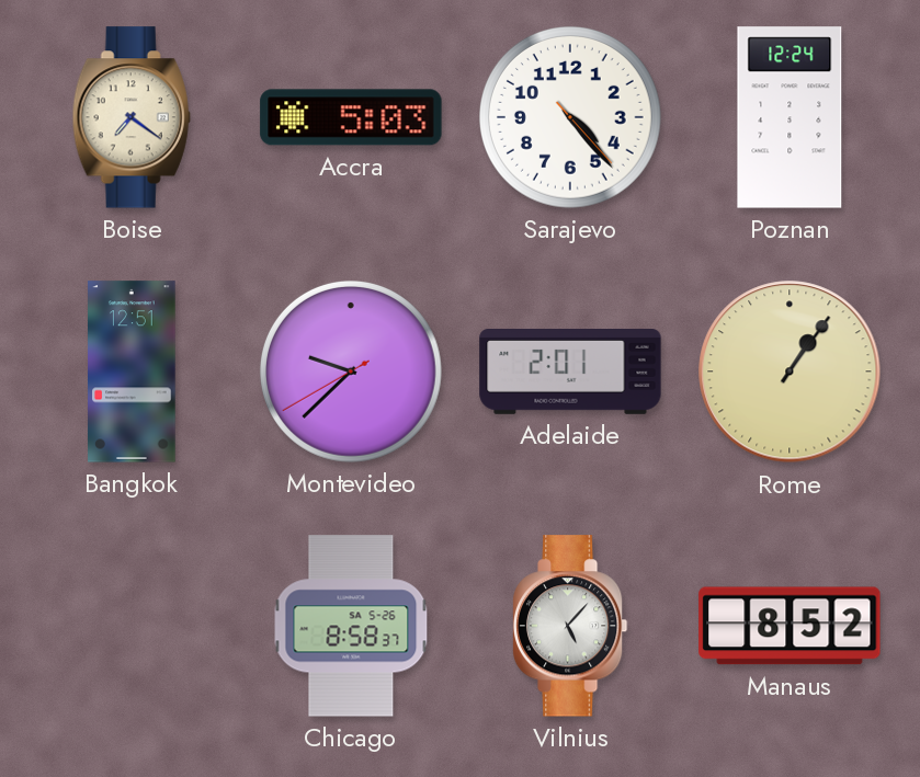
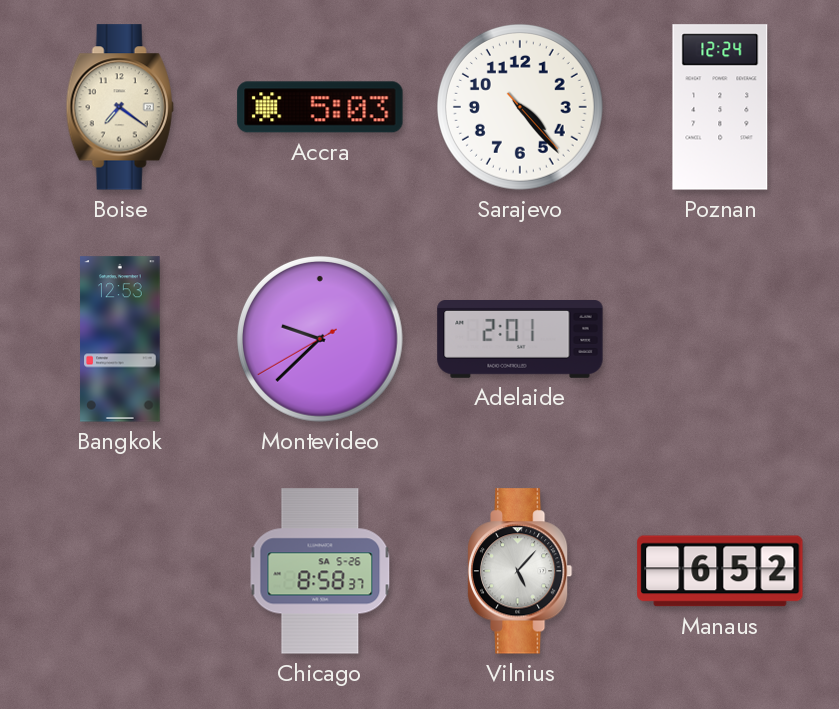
Bangkok: 12:51 -> 12:53 (120, 339)
Rome: 1:06 -> none (790, 372)
Manaus: 8:52 -> 6:52 (720, 571)
